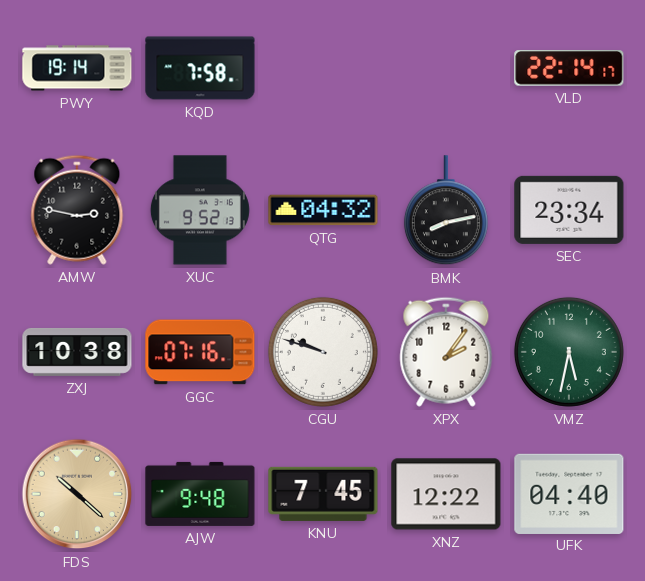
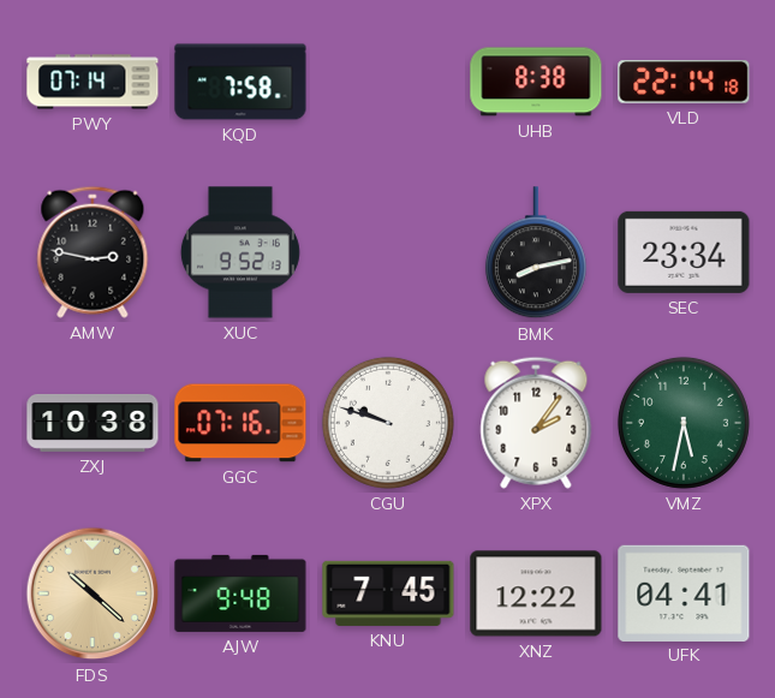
PWY: 19:14 -> 07:14 (93, 82)
UHB: none -> 8:38 (536, 82)
VLD: 22:14:17 -> 22:14:18 (684, 82)
QTG: 04:32 -> none (323, 210)
UFK: 04:40 -> 04:41 (684, 592)
